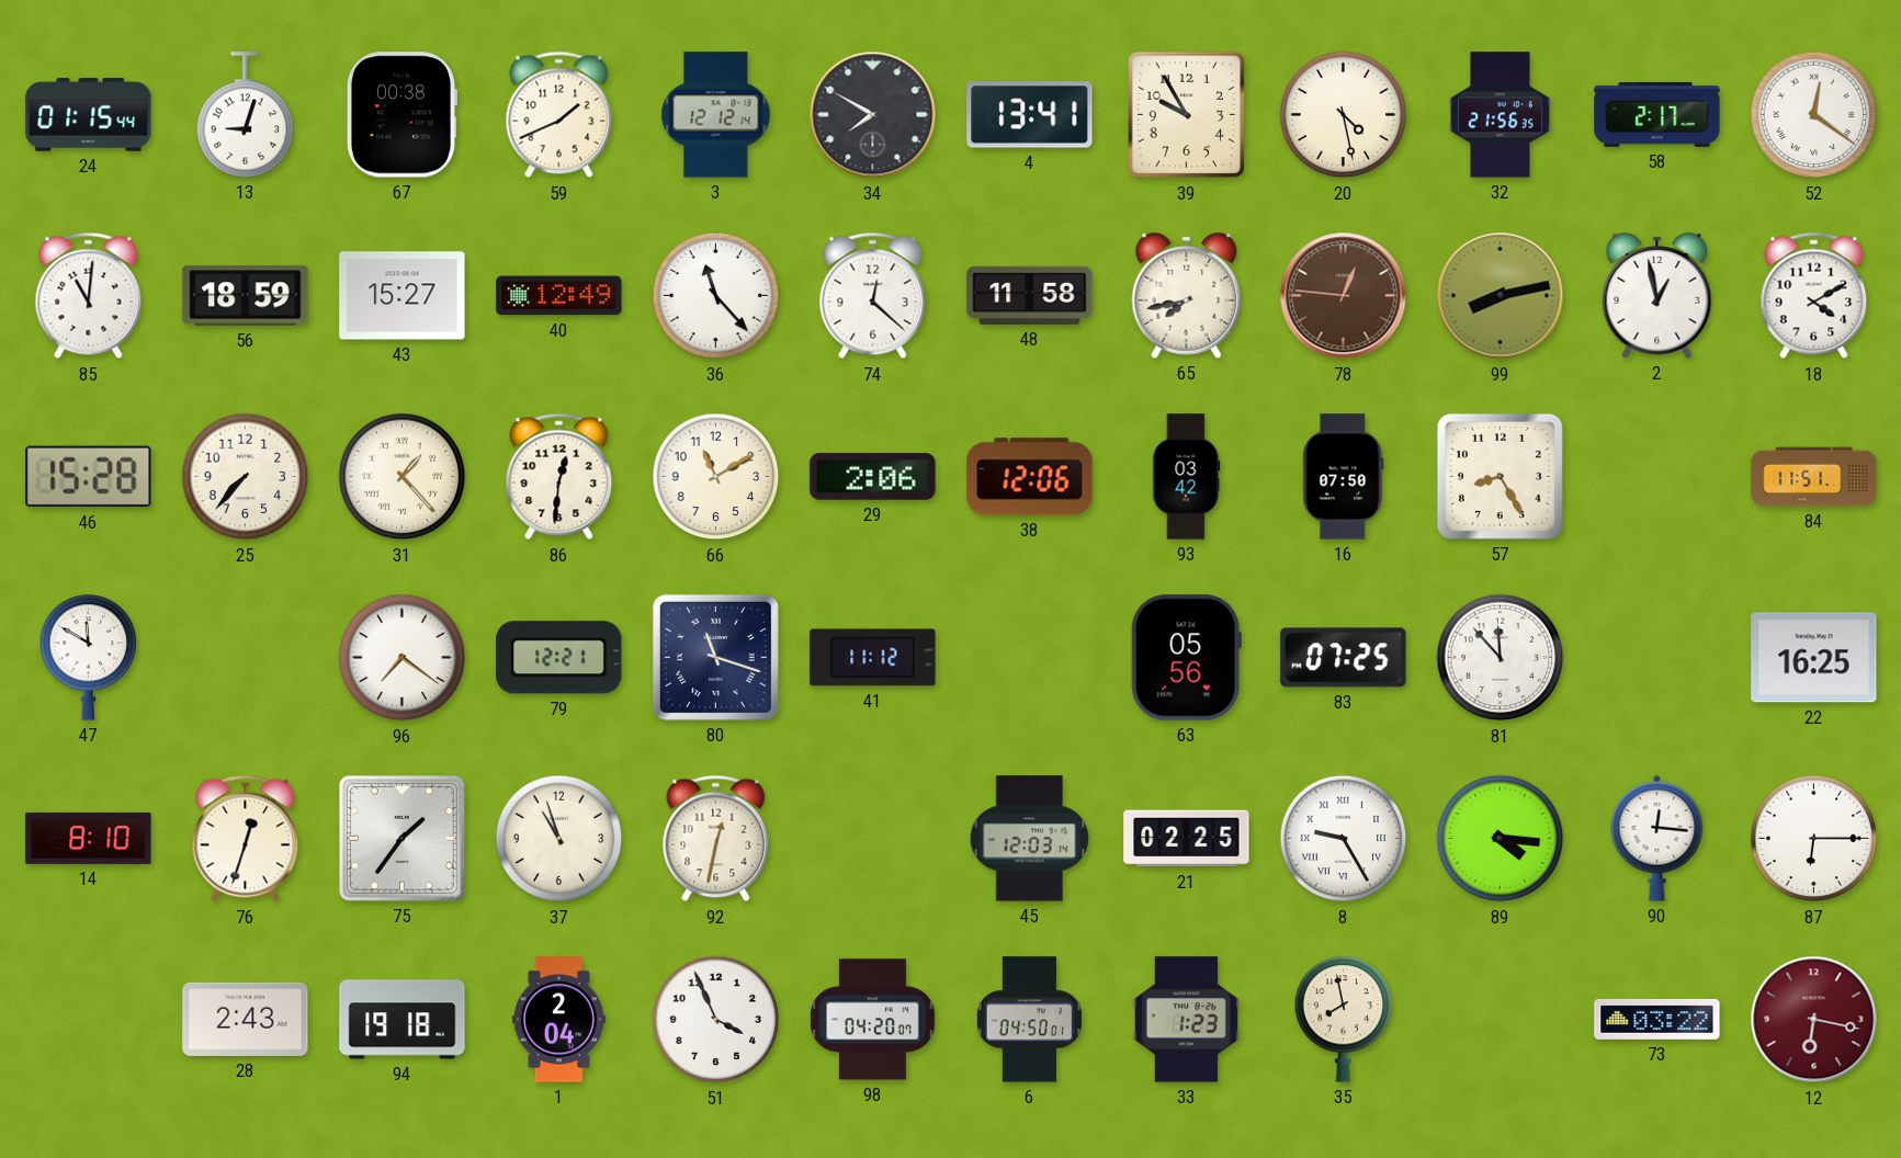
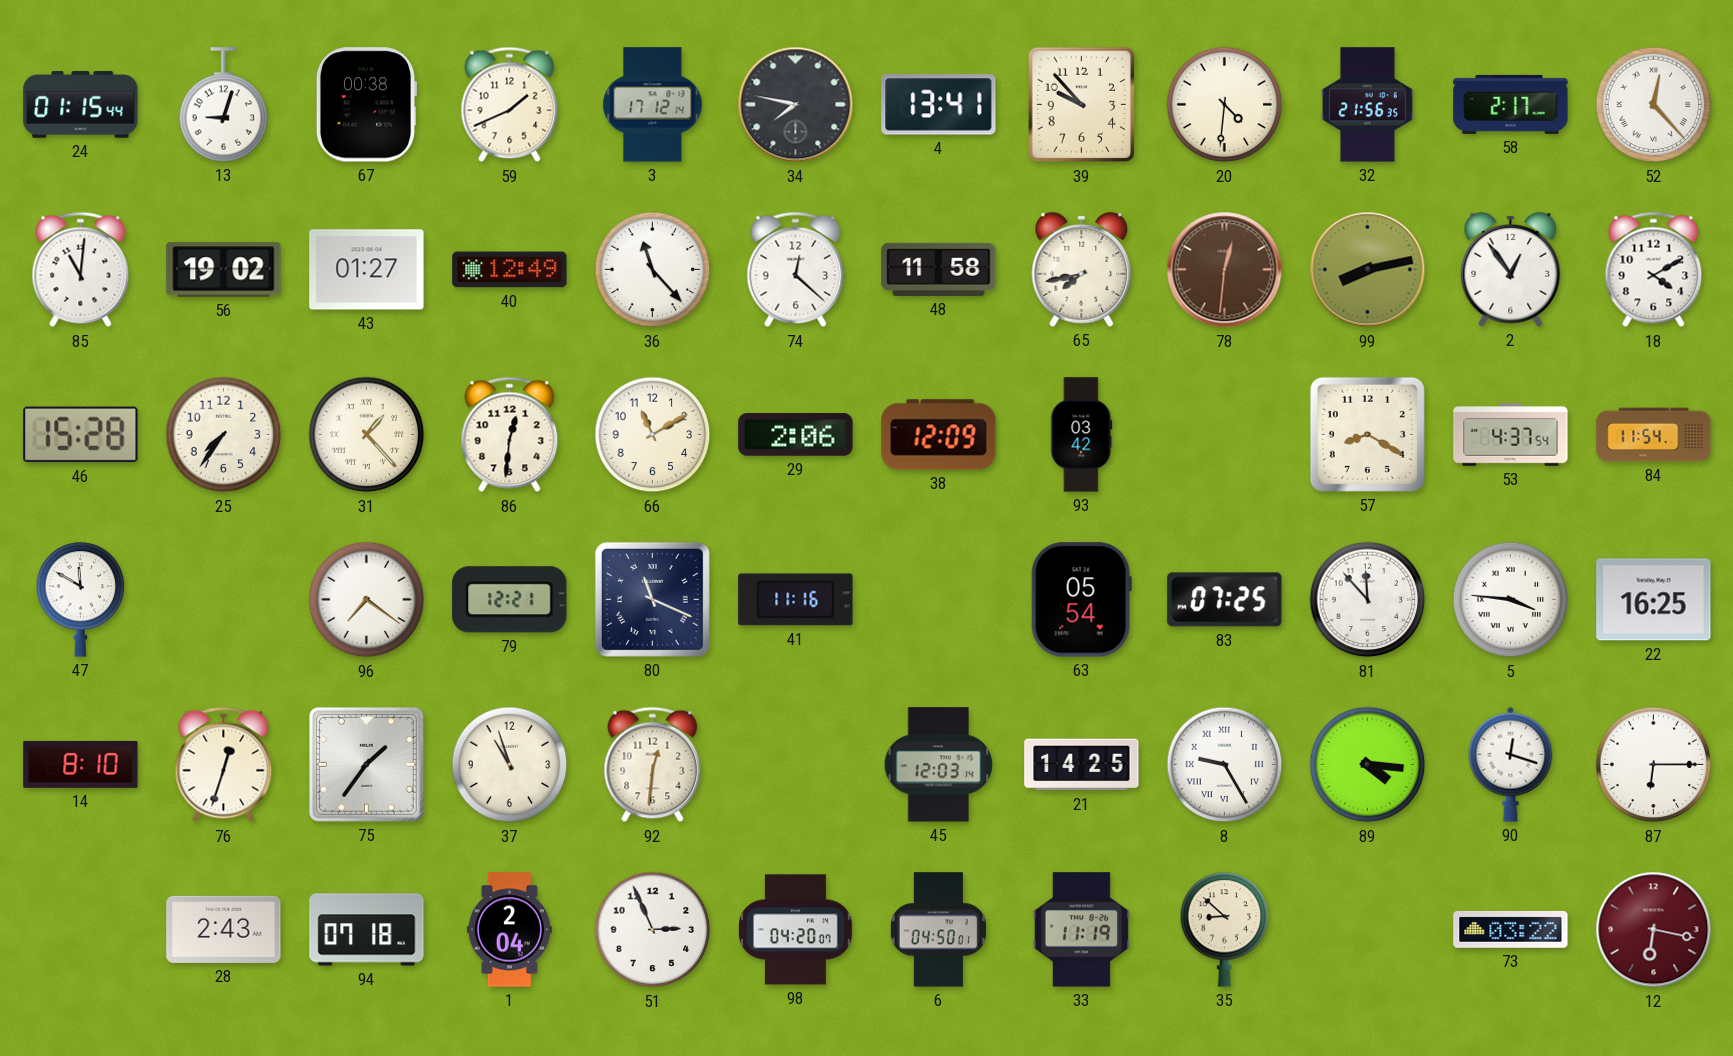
3: 12:12 -> 17:12 (653, 105)
34: 7:50 -> 7:47 (796, 105)
39: 9:55 -> 9:53 (1082, 105)
20: 4:28 -> 4:31 (1225, 105)
52: 12:21 -> 12:23 (1654, 105)
56: 18:59 -> 19:02 (224, 270)
43: 15:27 -> 01:27 (367, 270)
78: 12:46 -> 12:31 (1225, 270)
2: 12:58 -> 12:54 (1511, 269)
25: 7:37 -> 7:36 (224, 435)
38: 12:06 -> 12:09 (939, 435)
16: 07:50 -> none (1344, 477)
57: 8:25 -> 8:20 (1367, 434)
53: none -> 4:37 (1511, 435)
84: 11:51 -> 11:54 (1654, 435)
80: 11:18 -> 11:19 (652, 599)
41: 11:12 -> 11:16 (796, 600)
63: 05:56 -> 05:54 (1081, 600)
5: none -> 3:46 (1511, 600)
92: 12:32 -> 12:31 (653, 765)
21: 02:25 -> 14:25 (1082, 765)
90: 12:16 -> 12:18 (1511, 764)
94: 19:18 -> 07:18 (367, 930)
51: 3:56 -> 2:56 (653, 930)
33: 1:23 -> 11:19 (1081, 930)
35: 7:58 -> 8:52 (1225, 930)
